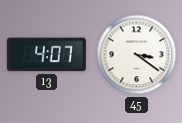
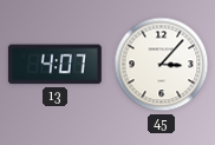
45: 3:21 -> 3:07 (162, 65)
